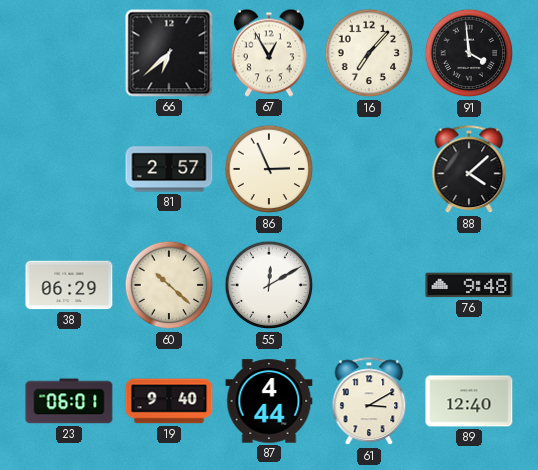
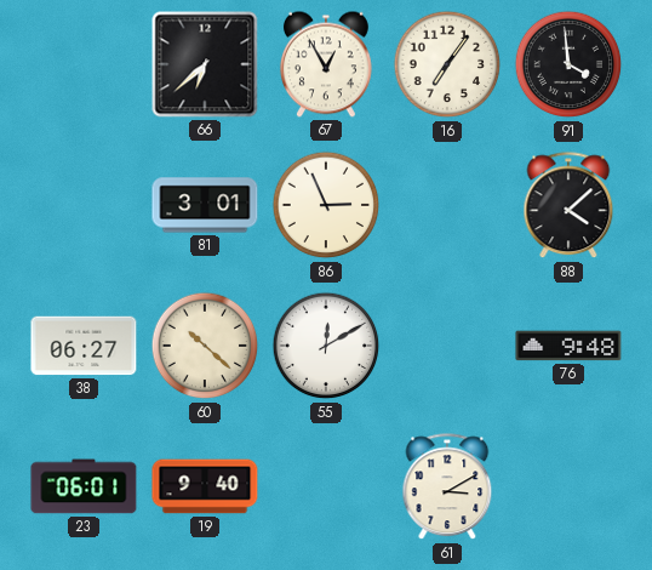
16: 7:07 -> 7:06 (447, 64)
81: 2:57 -> 3:01 (205, 205)
38: 06:29 -> 06:27 (84, 346)
87: 4:44 -> none (269, 401)
89: 12:40 -> none (469, 401)
